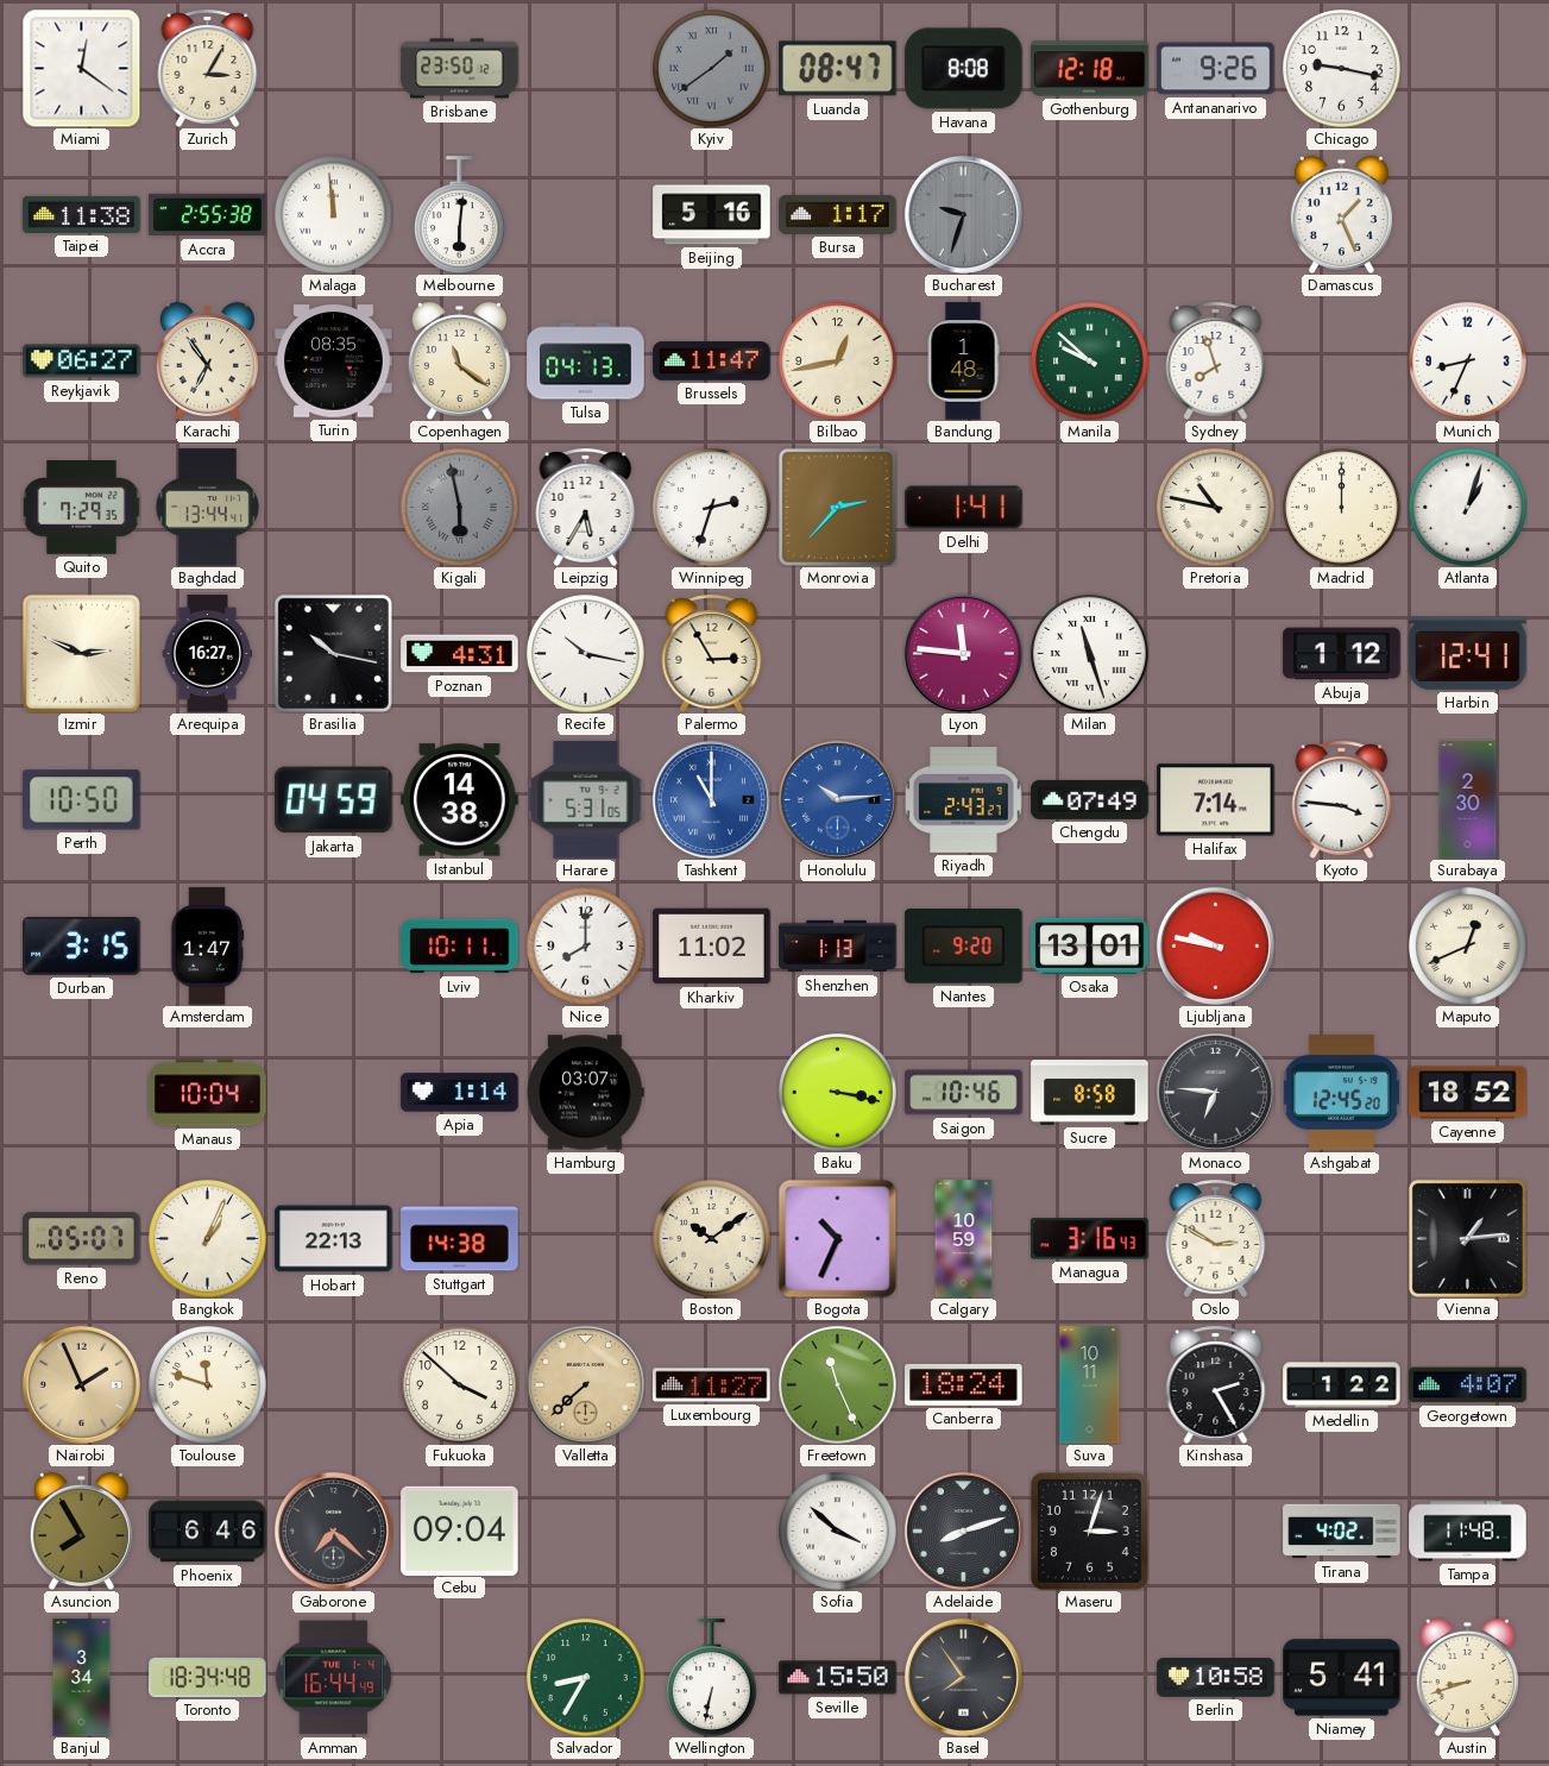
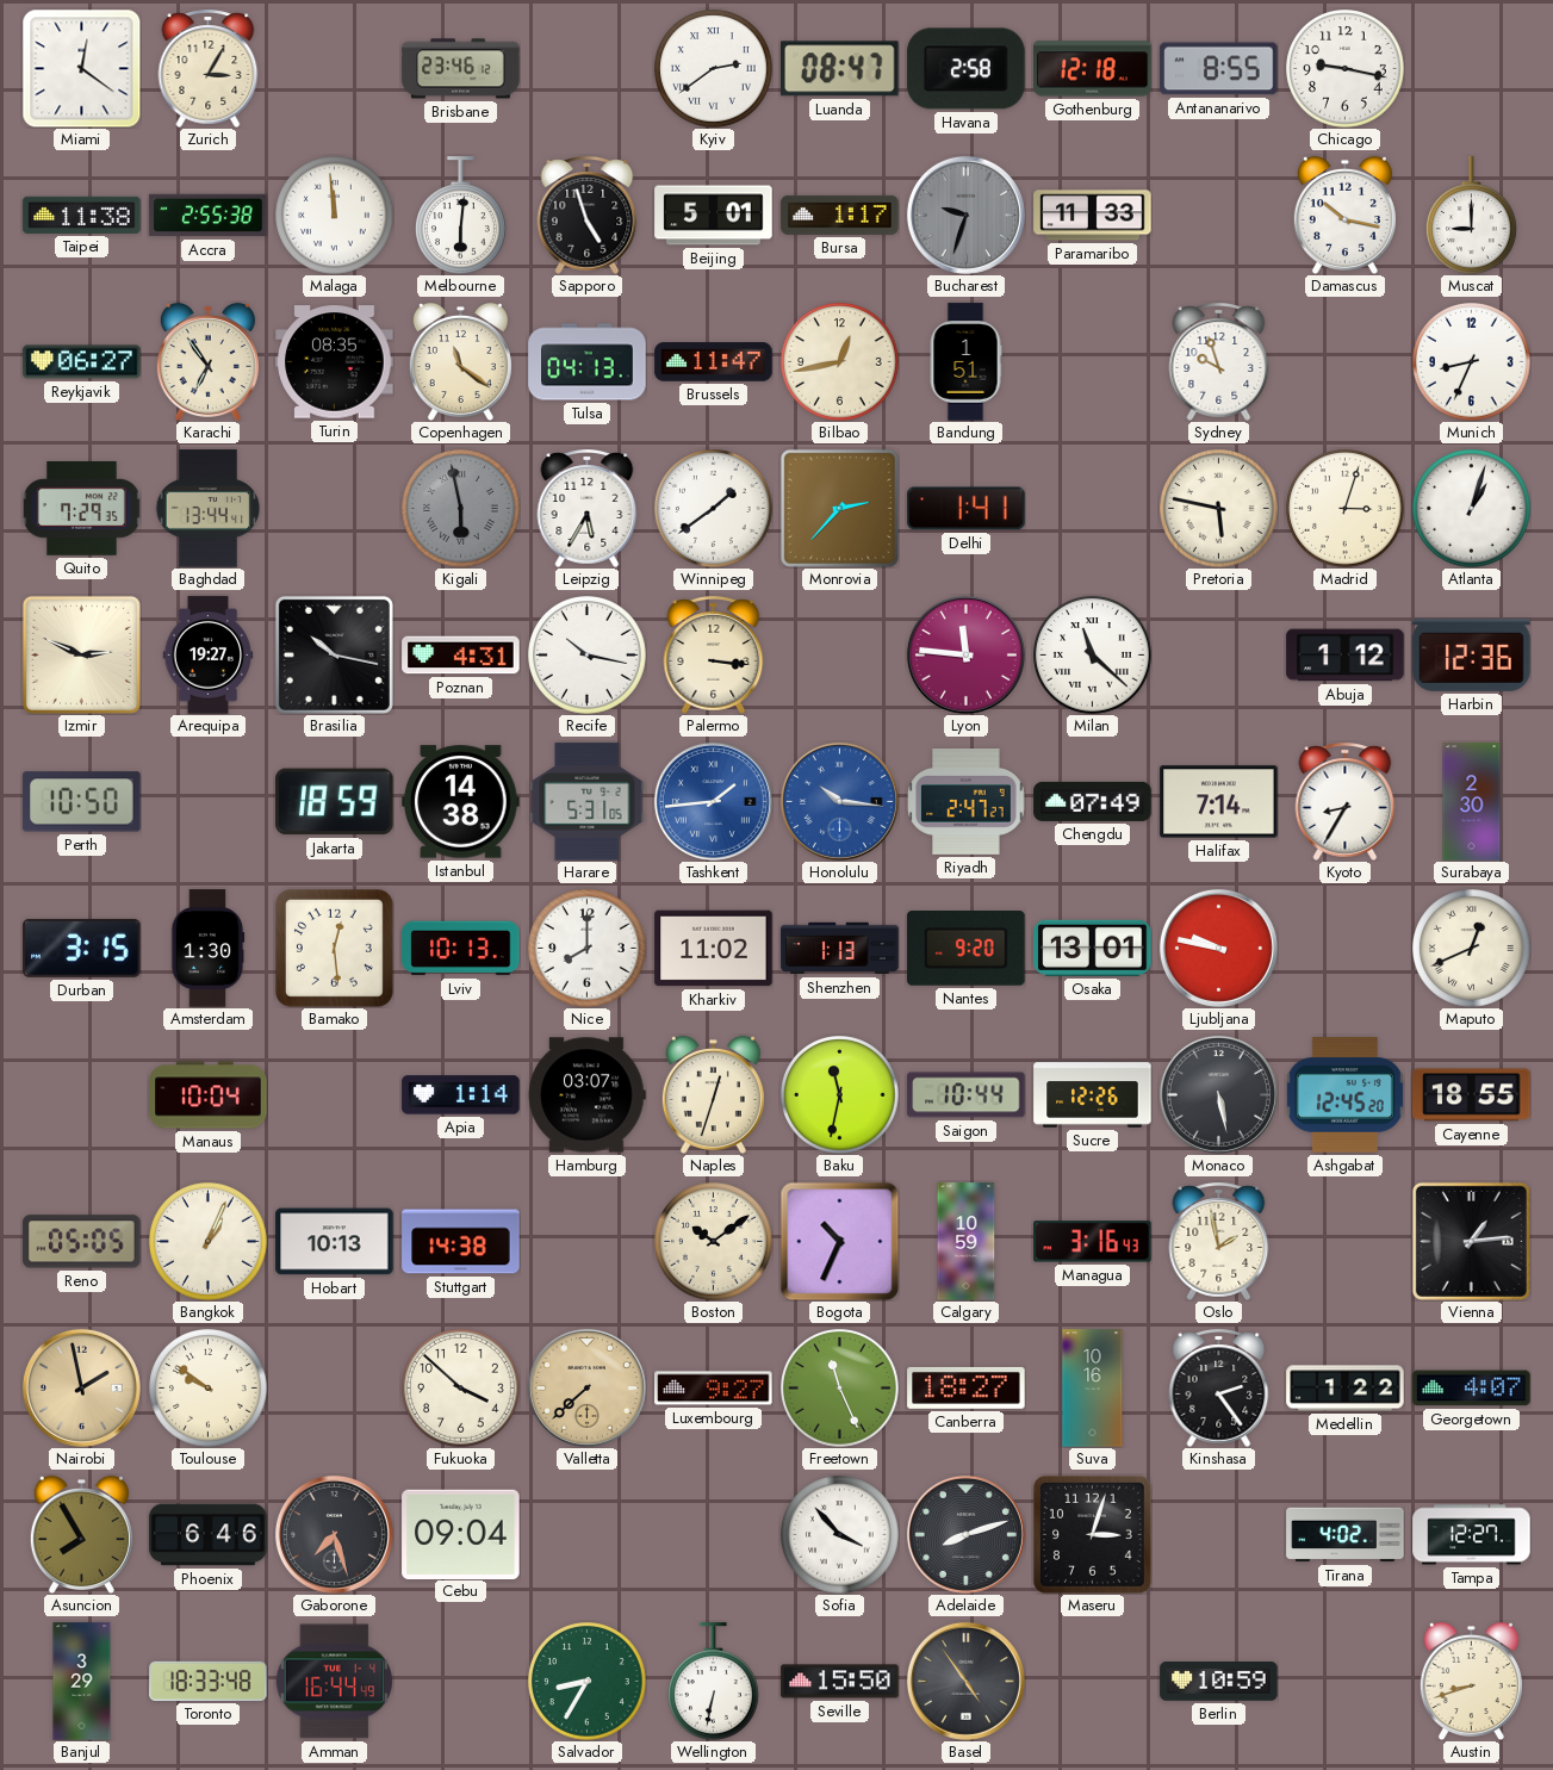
Brisbane: 23:50 -> 23:46 (461, 69)
Kyiv: 1:39 -> 2:39 (714, 69)
Kyiv dial: grey -> white (714, 69)
Havana: 8:08 -> 2:58 (967, 69)
Antananarivo: 9:26 -> 8:55 (1219, 69)
Sapporo: none -> 4:57 (588, 215)
Beijing: 5:16 -> 5:01 (714, 216)
Paramaribo: none -> 11:33 (1093, 216)
Damascus: 1:26 -> 10:17 (1344, 215)
Muscat: none -> 9:00 (1472, 216)
Bandung: 1:48 -> 1:51 (965, 362)
Manila: 9:52 -> none (1090, 362)
Sydney: 7:57 -> 9:57 (1219, 361)
Winnipeg: 2:33 -> 1:39 (714, 509)
Pretoria: 10:47 -> 5:47 (1219, 509)
Madrid: 12:00 -> 3:03 (1346, 509)
Arequipa: 16:27 -> 19:27 (209, 656)
Palermo: 2:55 -> 3:16 (714, 654)
Milan: 11:27 -> 11:22 (1093, 656)
Harbin: 12:41 -> 12:36 (1472, 656)
Jakarta: 04:59 -> 18:59 (335, 802)
Tashkent: 11:00 -> 1:44 (713, 801)
Honolulu: 10:14 -> 10:16 (839, 801)
Riyadh: 2:43 -> 2:47 (967, 802)
Kyoto: 3:46 -> 8:35 (1346, 801)
Amsterdam: 1:47 -> 1:30 (207, 949)
Bamako: none -> 12:29 (334, 948)
Lviv: 10:11 -> 10:13 (461, 949)
Naples: none -> 12:33 (713, 1094)
Baku: 3:17 -> 11:32 (840, 1095)
Saigon: 10:46 -> 10:44 (967, 1095)
Sucre: 8:58 -> 12:26 (1093, 1095)
Monaco: 6:46 -> 5:28 (1218, 1094)
Cayenne: 18:52 -> 18:55 (1472, 1095)
Reno: 05:07 -> 05:05 (82, 1242)
Hobart: 22:13 -> 10:13 (335, 1242)
Oslo: 2:50 -> 1:58 (1219, 1241)
Nairobi: 1:56 -> 1:58 (81, 1387)
Toulouse: 11:48 -> 9:51 (209, 1389)
Luxembourg: 11:27 -> 9:27 (714, 1389)
Canberra: 18:24 -> 18:27 (967, 1387)
Suva: 10:11 -> 10:16 (1093, 1389)
Kinshasa: 2:25 -> 2:24 (1219, 1387)
Gaborone: 7:22 -> 7:27 (334, 1534)
Sofia: 3:52 -> 3:53 (840, 1535)
Tampa: 11:48 -> 12:27 (1472, 1535)
Banjul: 3:34 -> 3:29 (82, 1682)
Toronto: 18:34 -> 18:33 (209, 1681)
Basel: 7:54 -> 4:54 (965, 1681)
Berlin: 10:58 -> 10:59 (1219, 1682)
Niamey: 5:41 -> none (1342, 1678)
